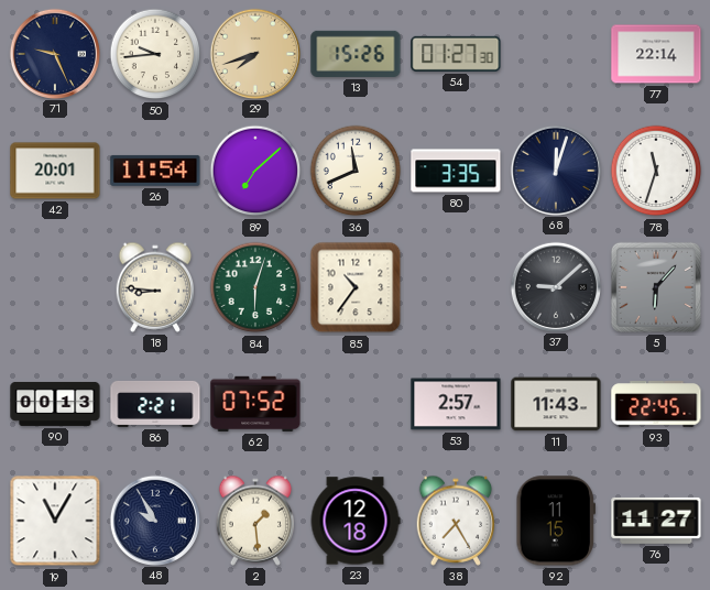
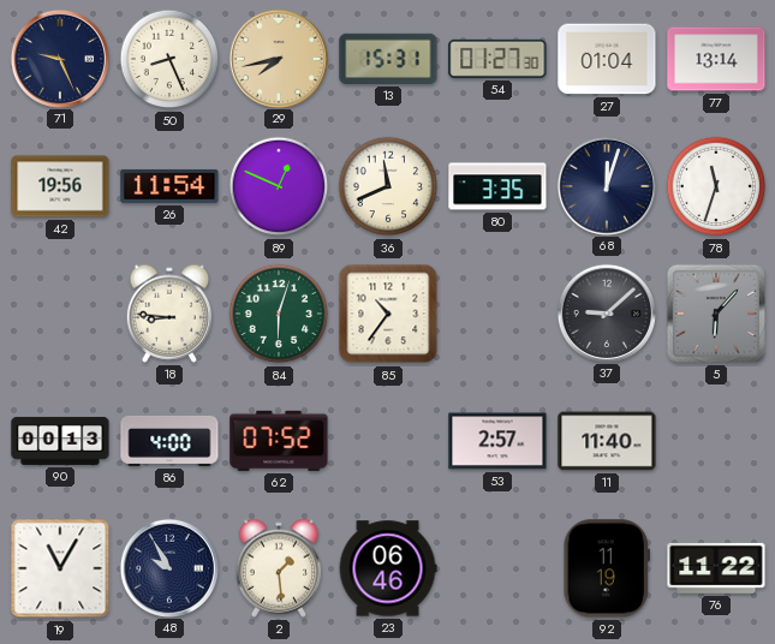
50: 9:44 -> 8:26 (169, 59)
29: 7:42 -> 7:43 (278, 58)
13: 15:26 -> 15:31 (388, 59)
27: none -> 01:04 (607, 59)
77: 22:14 -> 13:14 (716, 59)
42: 20:01 -> 19:56 (60, 186)
89: 7:08 -> 12:49 (279, 186)
86: 2:21 -> 4:00 (169, 441)
11: 11:43 -> 11:40 (607, 441)
93: 22:45 -> none (656, 404)
23: 12:18 -> 06:46 (388, 568)
38: 7:25 -> none (456, 521)
92: 11:15 -> 11:19 (607, 568)
76: 11:27 -> 11:22 (716, 568)
